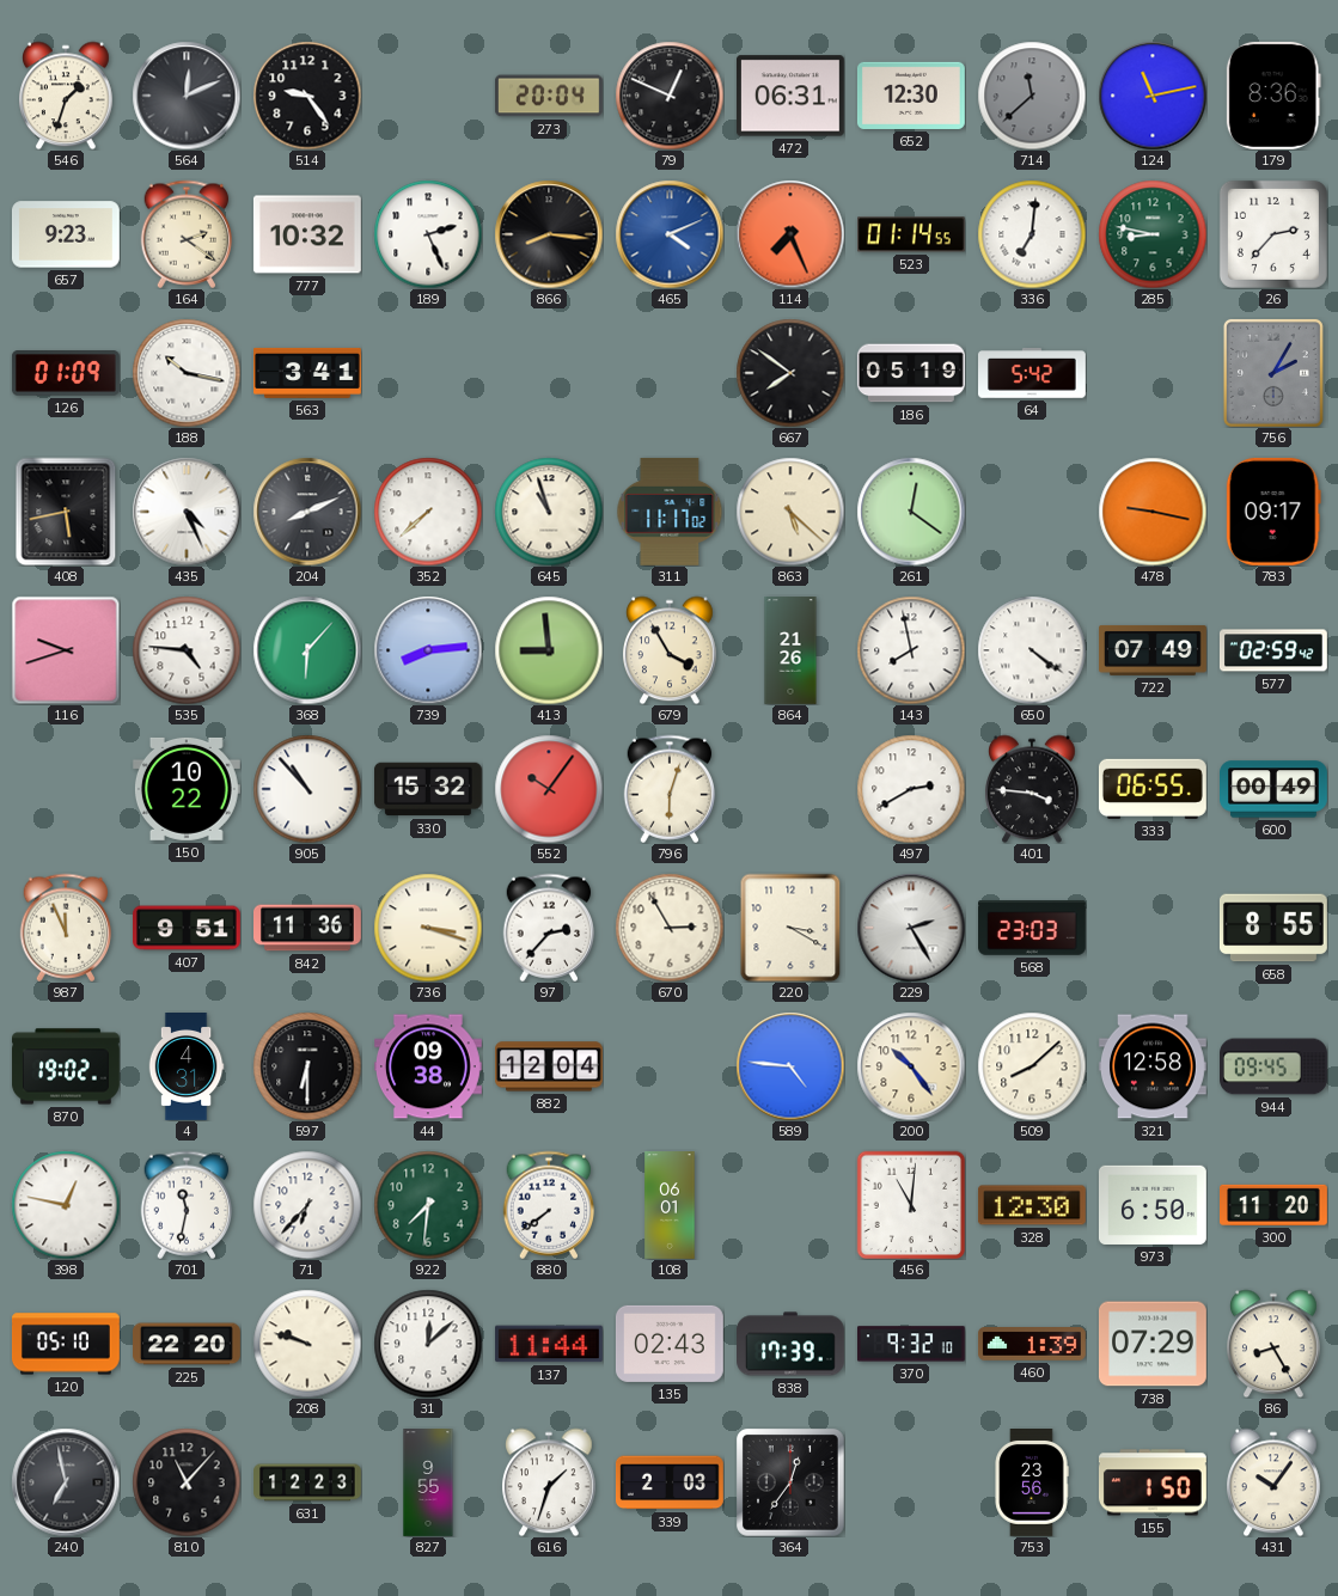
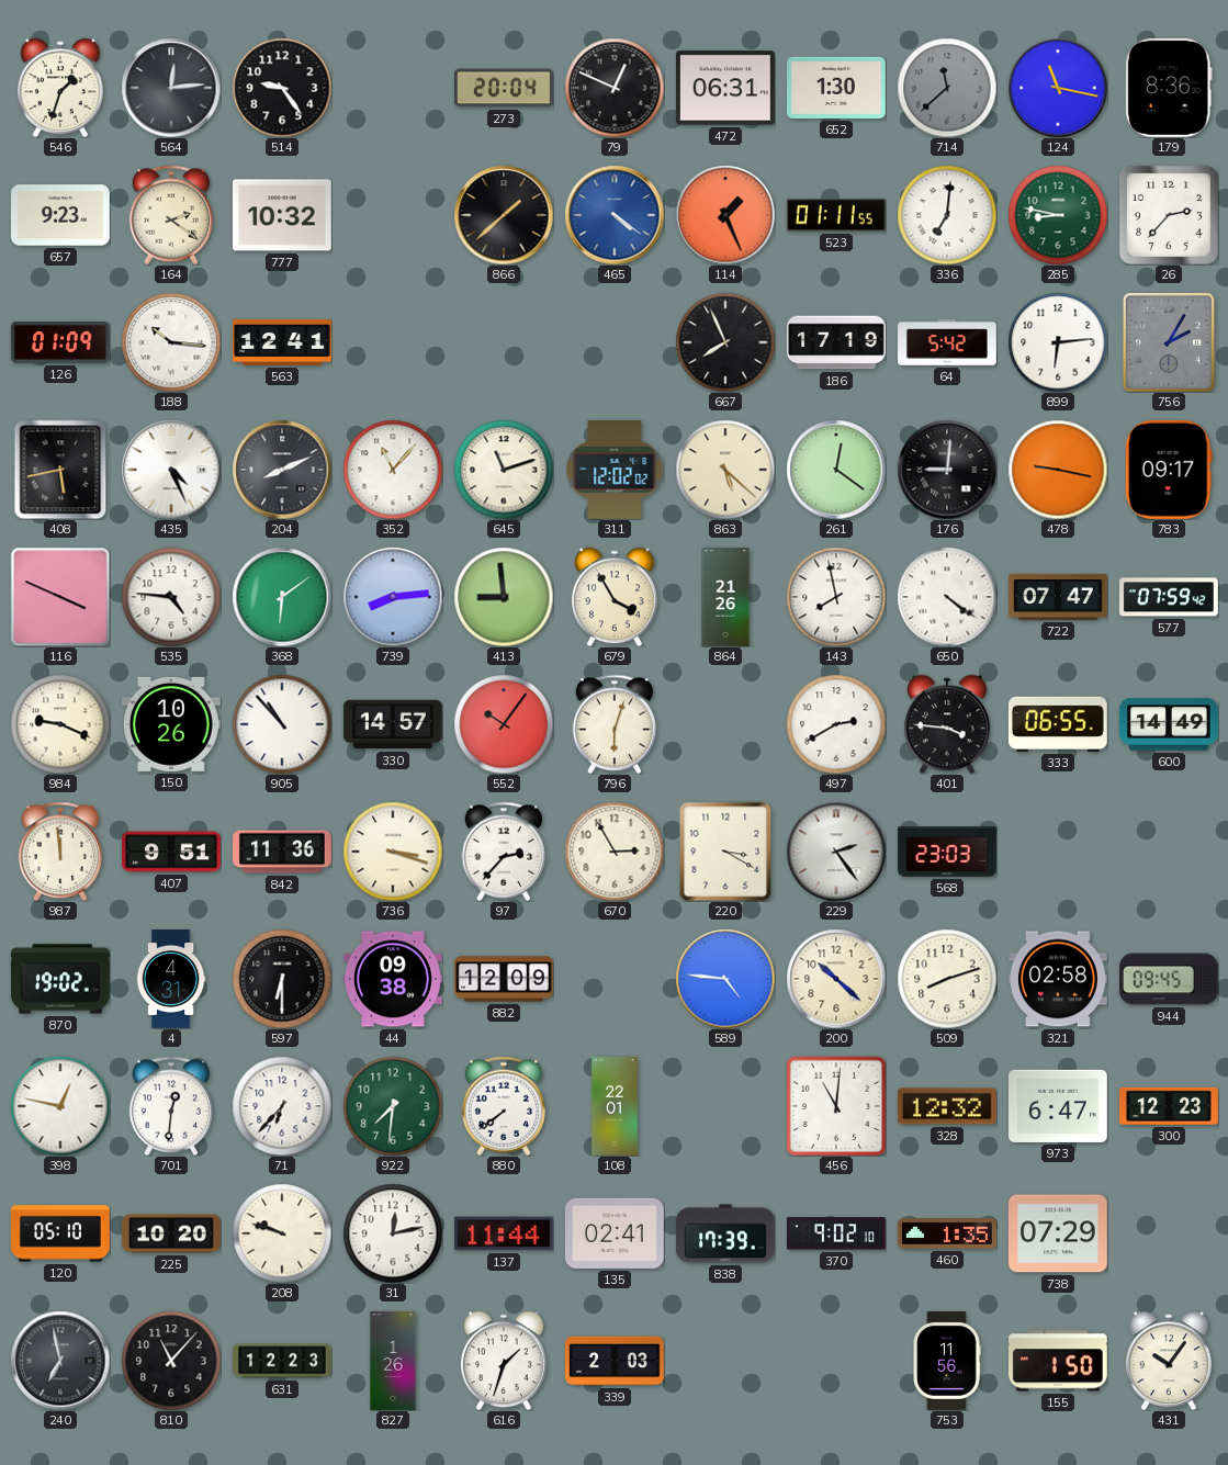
564: 12:11 -> 12:14 (171, 88)
652: 12:30 -> 1:30 (836, 88)
124: 11:13 -> 11:17 (1058, 88)
189: 2:26 -> none (428, 234)
866: 8:16 -> 1:38 (504, 215)
465: 4:11 -> 4:21 (615, 215)
114: 7:26 -> 1:26 (725, 215)
523: 01:14 -> 01:11 (836, 215)
188: 10:17 -> 10:16 (171, 342)
563: 3:41 -> 12:41 (283, 342)
667: 7:51 -> 7:56 (725, 342)
186: 05:19 -> 17:19 (836, 342)
899: none -> 6:14 (1058, 342)
352: 7:38 -> 11:07 (393, 470)
645: 10:57 -> 11:12 (504, 470)
311: 11:17 -> 12:02 (615, 470)
176: none -> 9:01 (947, 470)
116: 9:42 -> 3:49 (60, 597)
368: 6:07 -> 6:09 (282, 597)
722: 07:49 -> 07:47 (1059, 597)
577: 02:59 -> 07:59 (1169, 597)
984: none -> 9:19 (60, 724)
150: 10:22 -> 10:26 (171, 724)
330: 15:32 -> 14:57 (393, 724)
600: 00:49 -> 14:49 (1170, 724)
987: 11:56 -> 11:59 (60, 852)
229: 2:25 -> 2:24 (836, 852)
658: 8:55 -> none (1273, 928)
882: 12:04 -> 12:09 (504, 979)
200: 10:24 -> 10:22 (836, 979)
509: 8:08 -> 8:12 (947, 979)
321: 12:58 -> 02:58 (1058, 979)
701: 11:32 -> 12:31 (171, 1106)
108: 06:01 -> 22:01 (615, 1107)
328: 12:30 -> 12:32 (947, 1106)
973: 6:50 -> 6:47 (1058, 1106)
300: 11:20 -> 12:23 (1170, 1106)
225: 22:20 -> 10:20 (172, 1233)
31: 12:08 -> 12:13 (393, 1233)
135: 02:43 -> 02:41 (615, 1233)
370: 9:32 -> 9:02 (836, 1233)
460: 1:39 -> 1:35 (947, 1235)
86: 8:25 -> none (1275, 1344)
827: 9:55 -> 1:26 (393, 1362)
364: 12:36 -> none (790, 1482)
753: 23:56 -> 11:56 (947, 1362)
